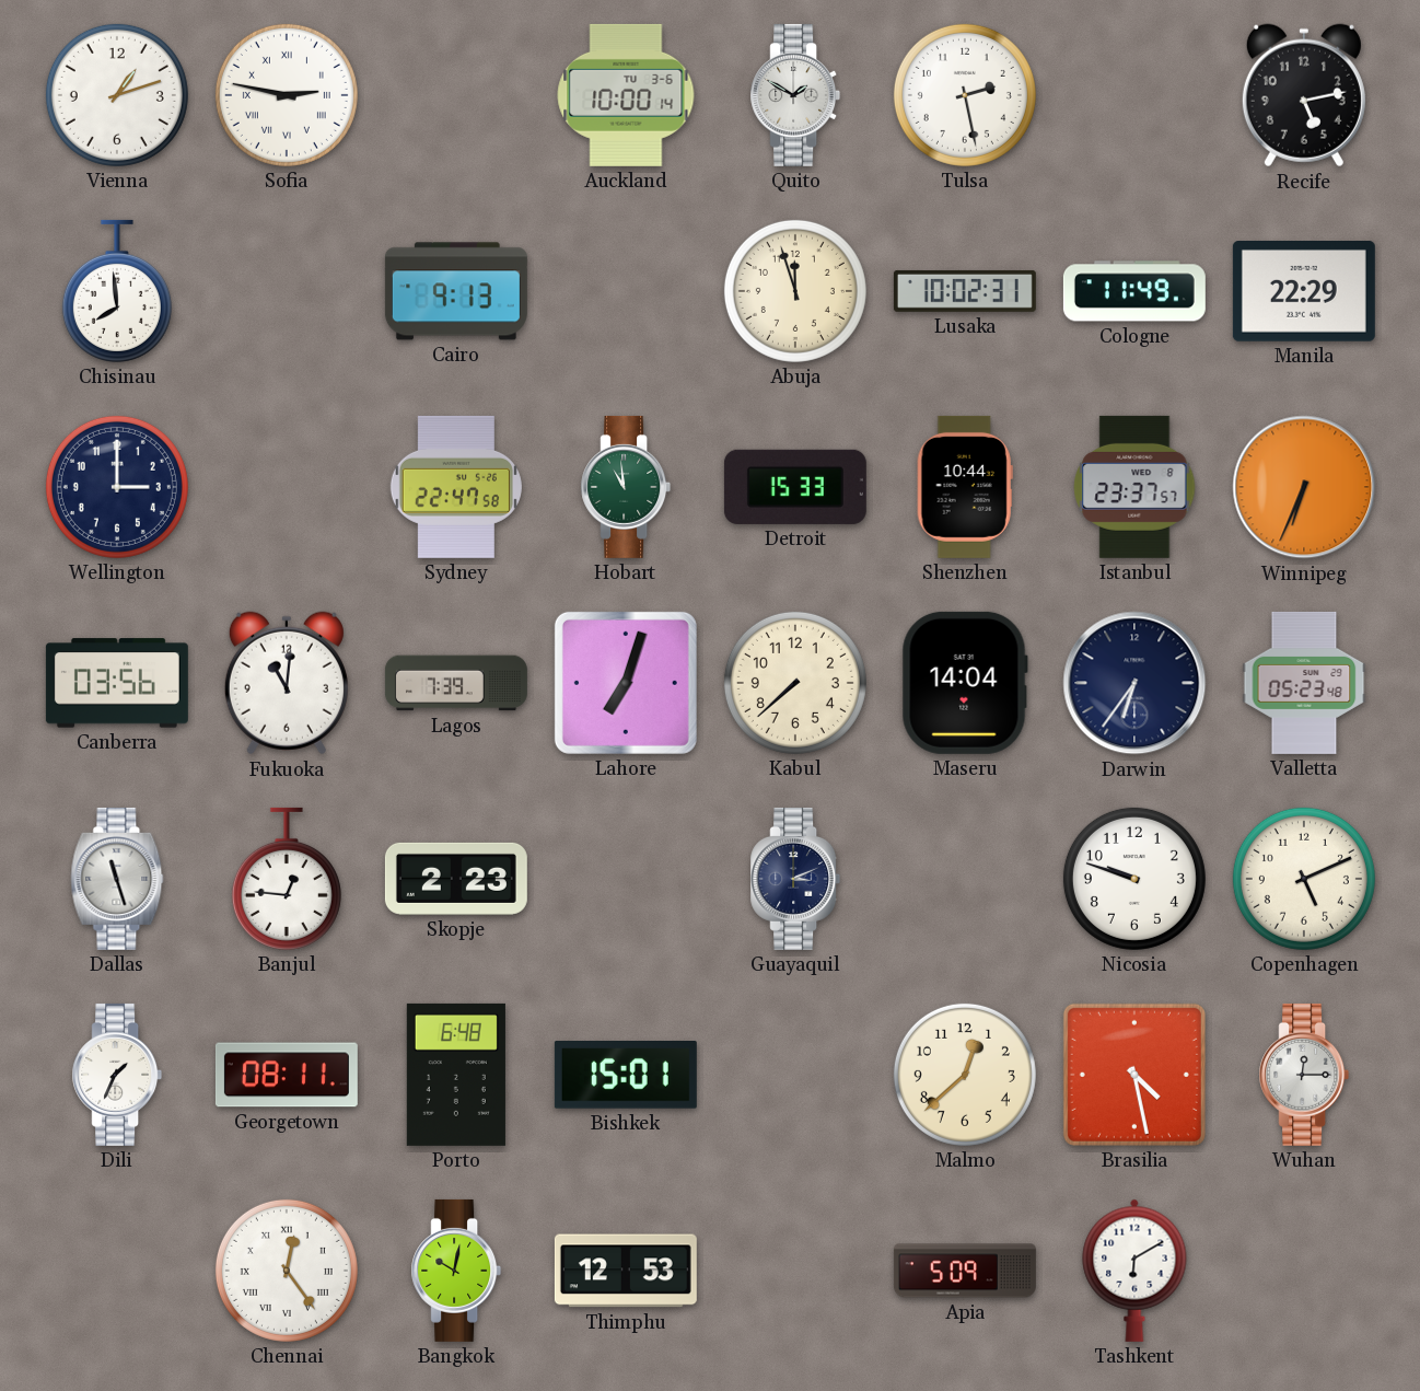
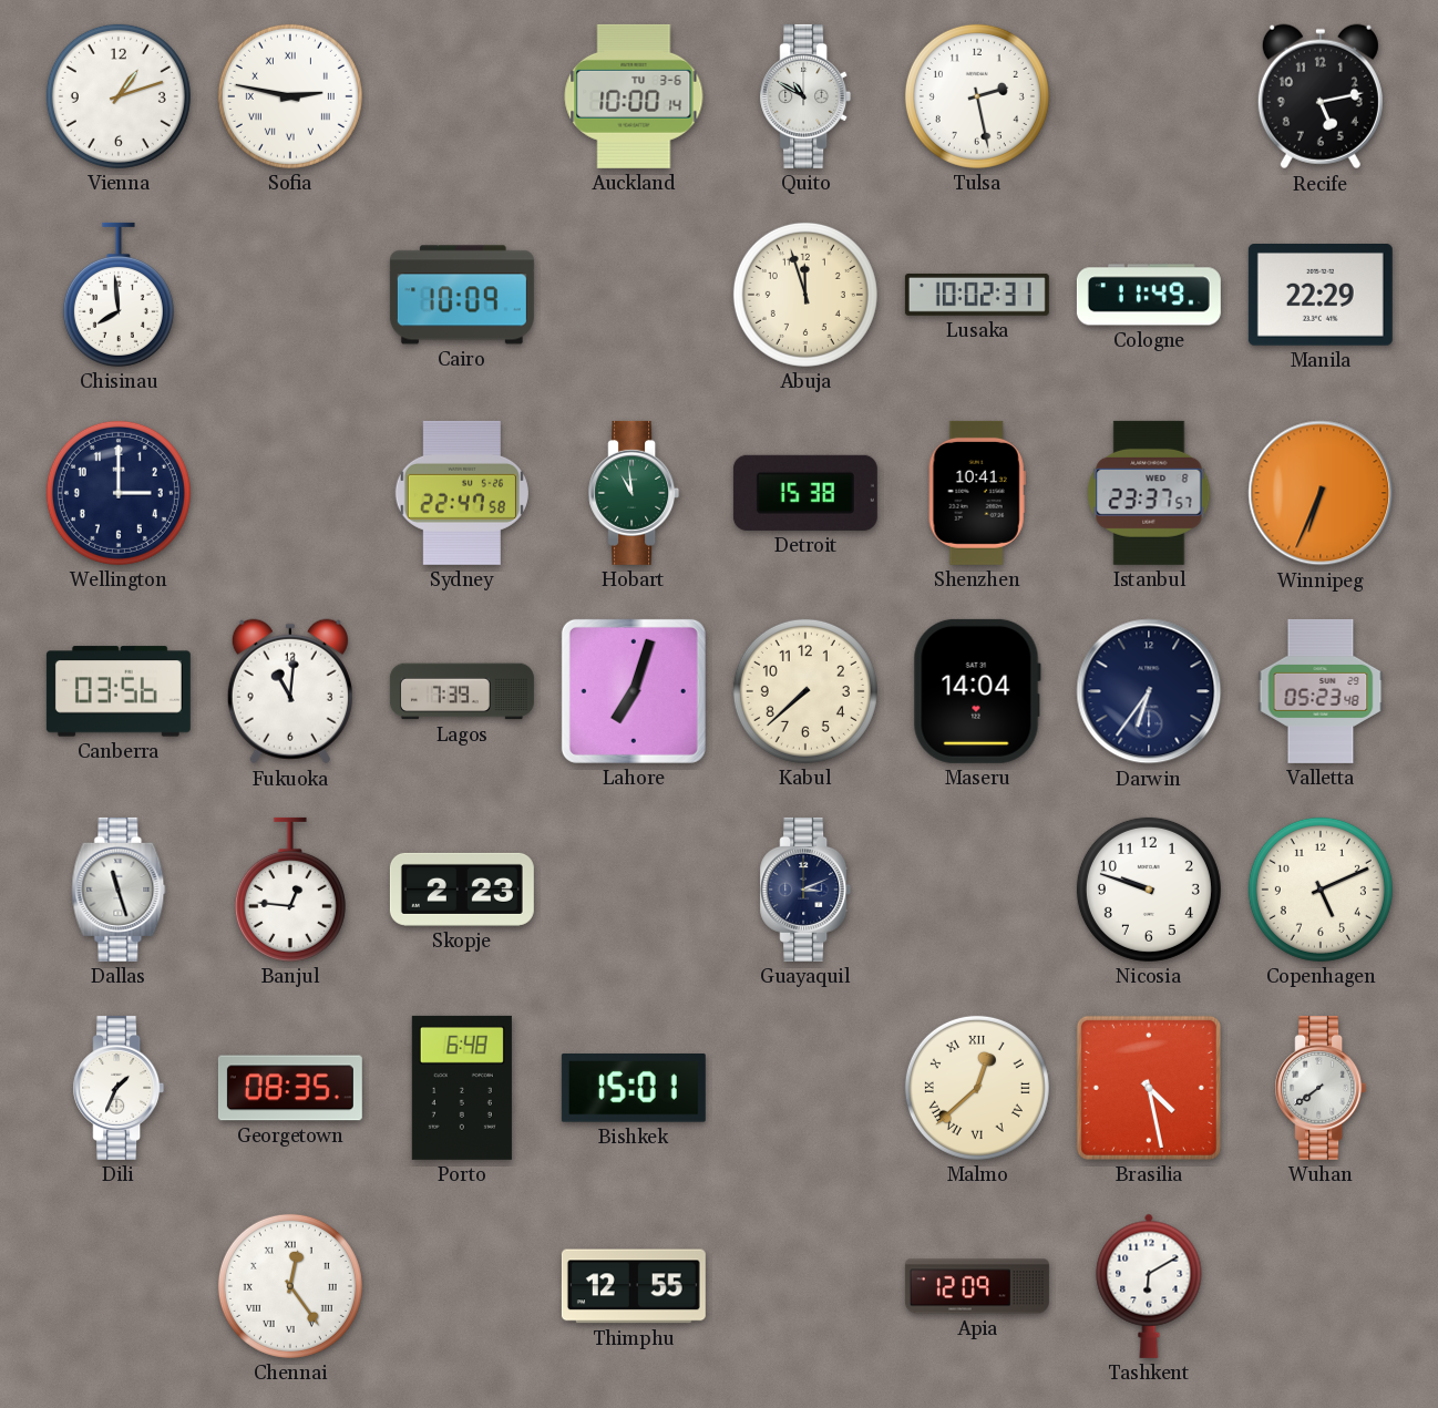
Quito: 1:50 -> 10:50 (805, 96)
Cairo: 9:13 -> 10:09 (462, 295)
Detroit: 15:33 -> 15:38 (805, 493)
Shenzhen: 10:44 -> 10:41 (977, 493)
Georgetown: 08:11 -> 08:35 (290, 1088)
Malmo numerals: Arabic -> Roman (977, 1088)
Wuhan: 12:15 -> 7:39 (1321, 1088)
Bangkok: 10:02 -> none (456, 1271)
Thimphu: 12:53 -> 12:55 (634, 1286)
Apia: 5:09 -> 12:09 (977, 1286)
